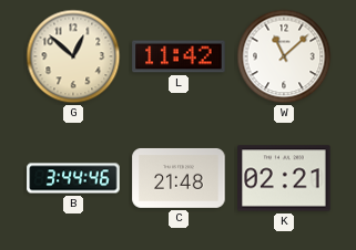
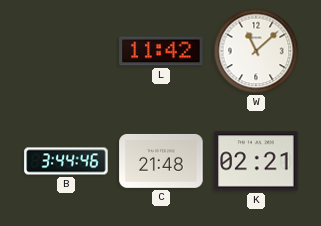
G: 12:52 -> none (73, 56)
